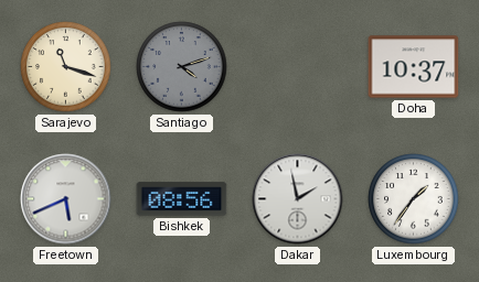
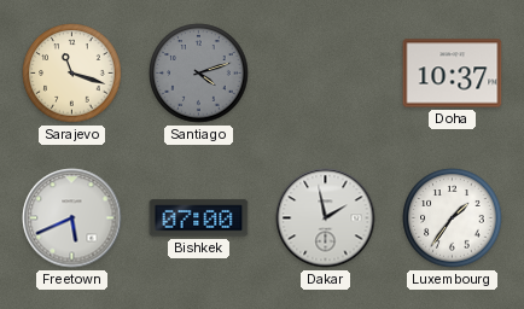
Bishkek: 08:56 -> 07:00 (199, 218)
